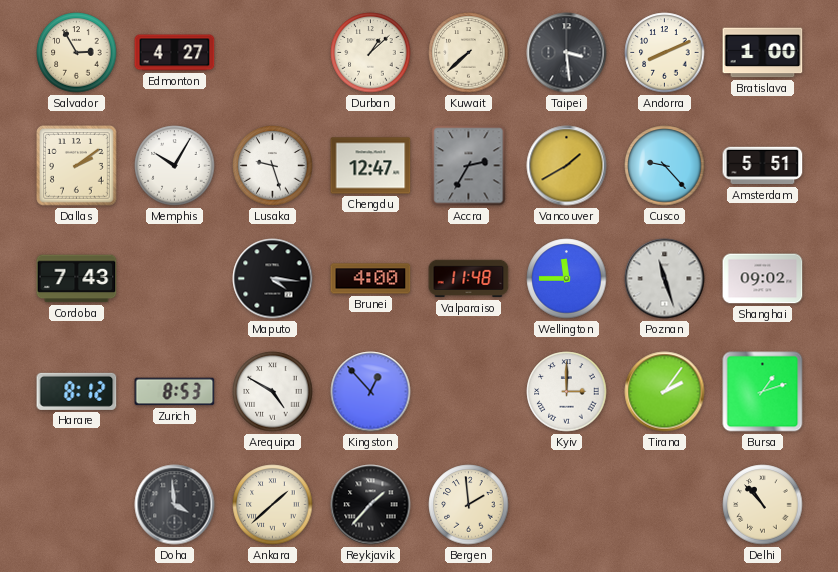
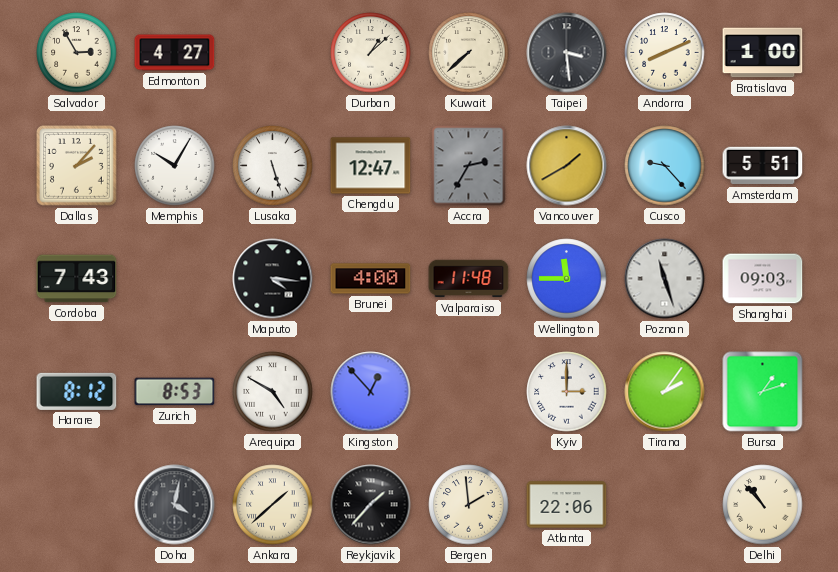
Dallas: 2:09 -> 2:07 (77, 166)
Lusaka: 9:27 -> 5:27 (273, 166)
Shanghai: 09:02 -> 09:03 (763, 279)
Doha: 3:59 -> 4:02 (175, 505)
Atlanta: none -> 22:06 (567, 505)
